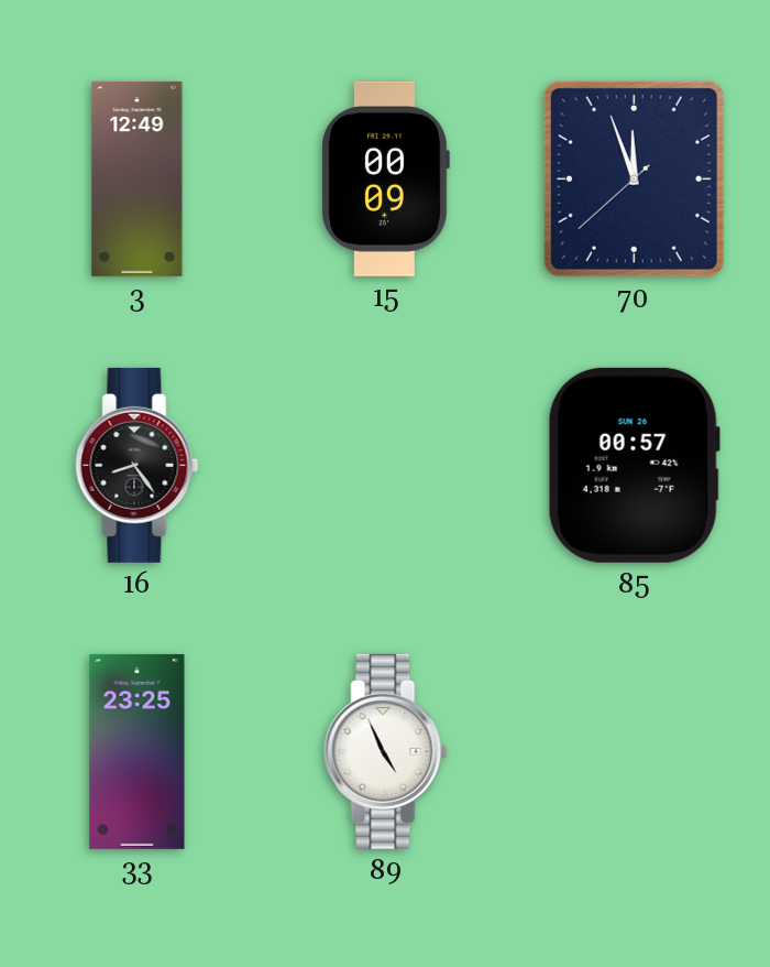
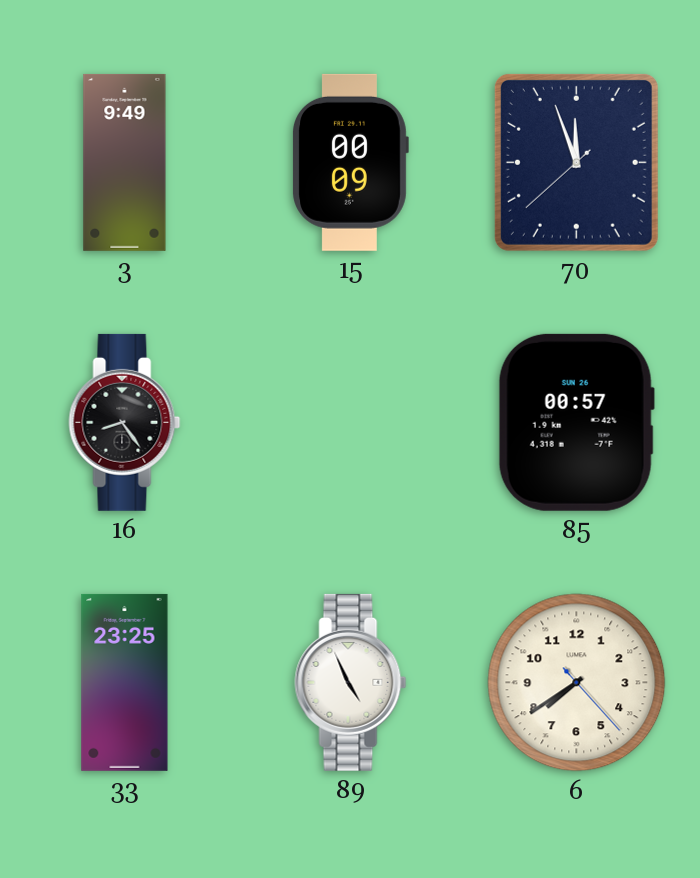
3: 12:49 -> 9:49 (125, 162)
6: none -> 7:39 (577, 683)
